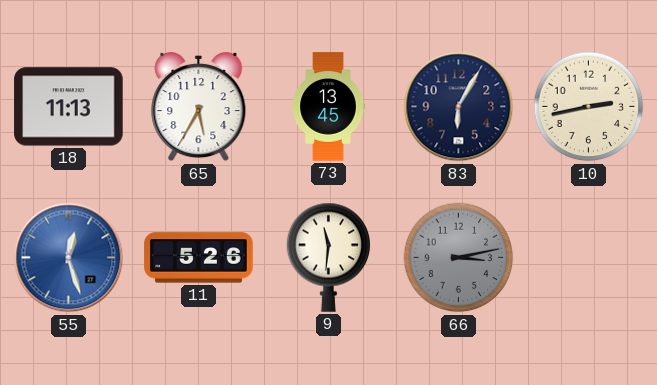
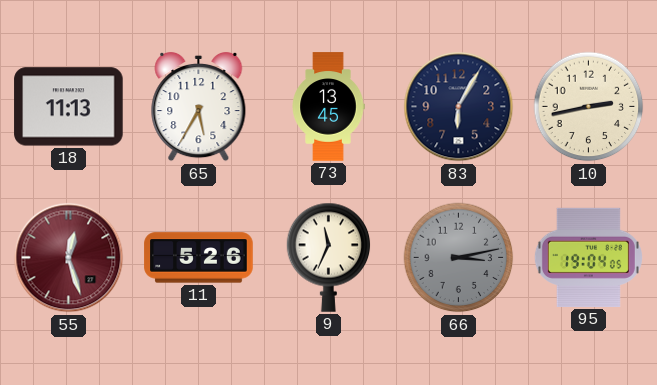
55 dial: blue -> burgundy (69, 258)
9: 11:31 -> 11:34 (329, 257)
95: none -> 19:04 (588, 257)
